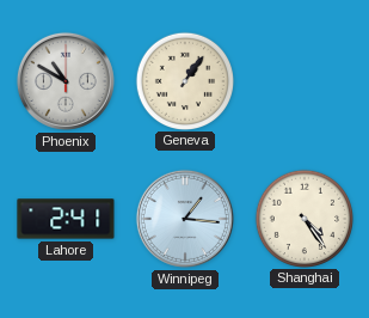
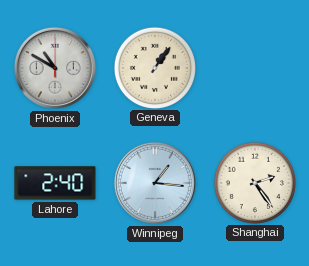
Lahore: 2:41 -> 2:40 (55, 183)
Shanghai: 4:24 -> 2:24 (254, 182)
